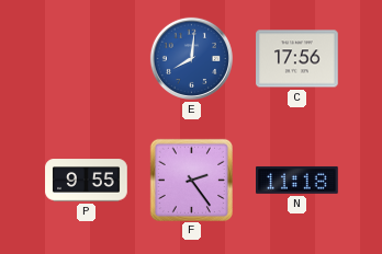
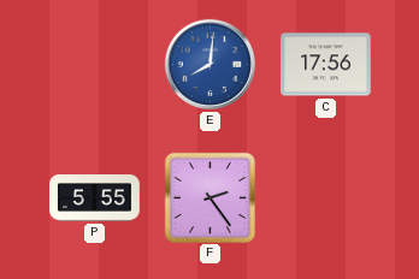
P: 9:55 -> 5:55 (95, 198)
N: 11:18 -> none (297, 180)
